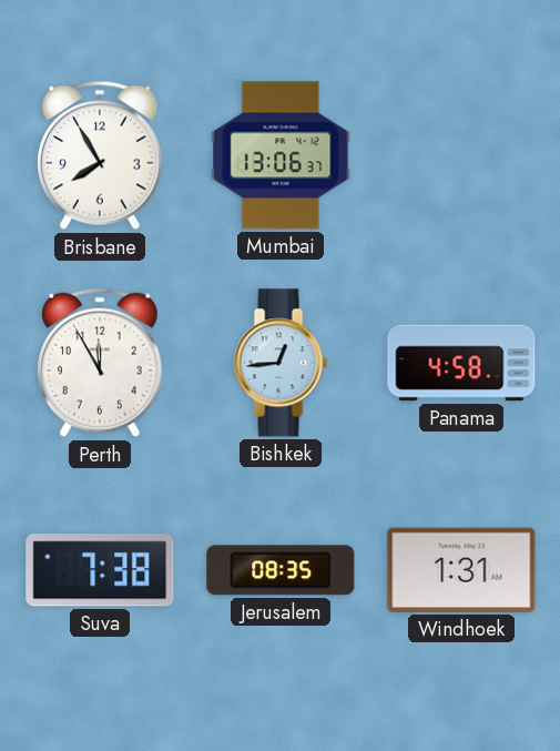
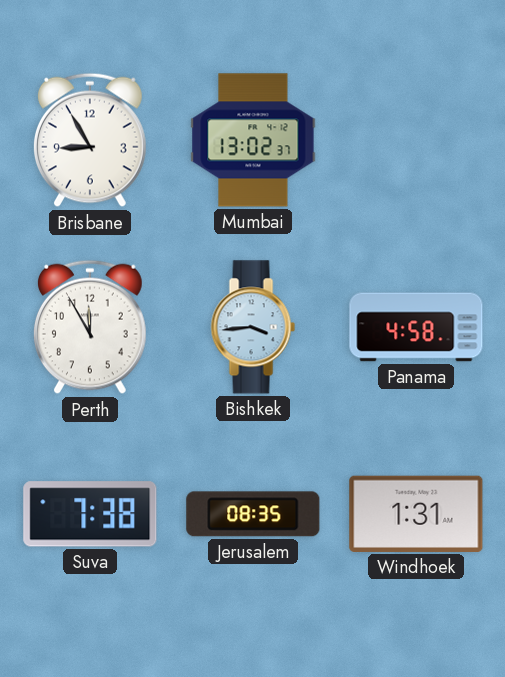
Brisbane: 7:55 -> 8:55 (90, 140)
Mumbai: 13:06 -> 13:02 (253, 140)
Bishkek: 12:44 -> 3:44 (253, 327)
